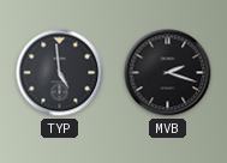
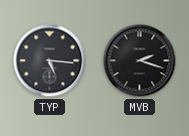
TYP: 4:59 -> 5:16 (50, 61)
